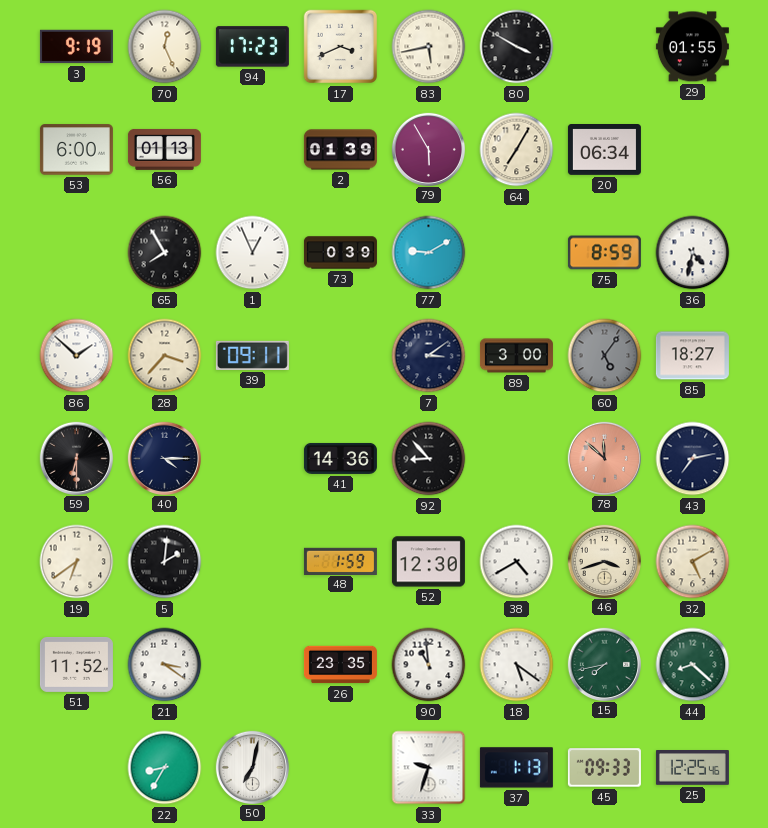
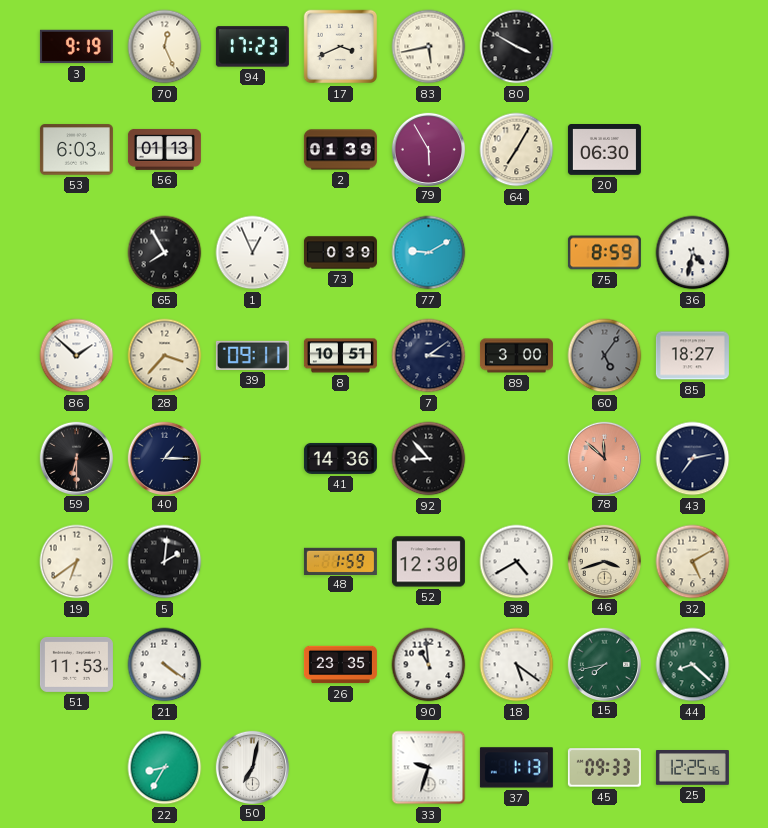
29: 01:55 -> none (692, 47)
53: 6:00 -> 6:03 (76, 150)
20: 06:34 -> 06:30 (604, 150)
8: none -> 10:51 (340, 356)
40: 4:15 -> 1:15 (164, 458)
51: 11:52 -> 11:53 (76, 664)
21: 3:21 -> 4:21 (165, 665)
